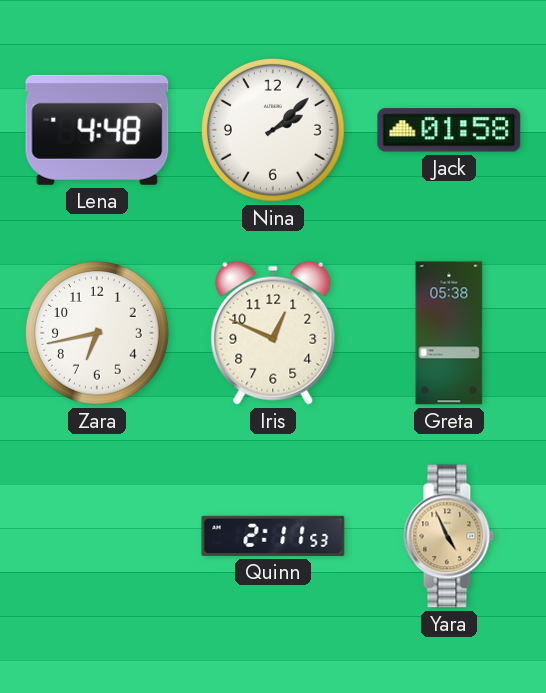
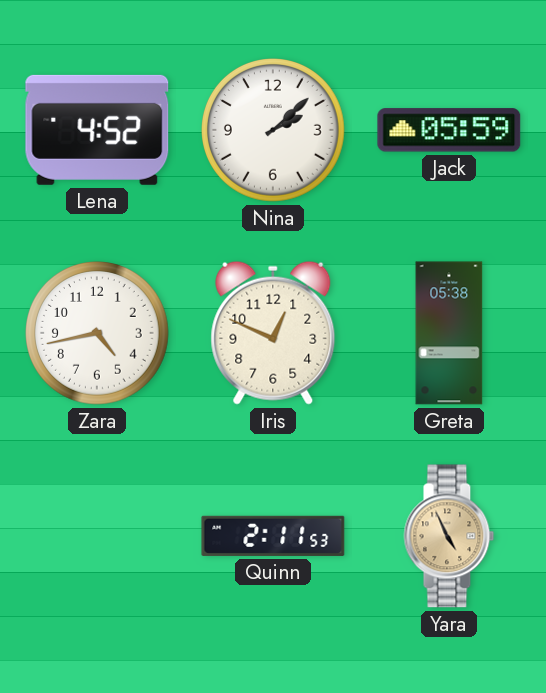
Lena: 4:48 -> 4:52 (97, 130)
Jack: 01:58 -> 05:59 (449, 130)
Zara: 6:43 -> 4:43 (98, 334)
